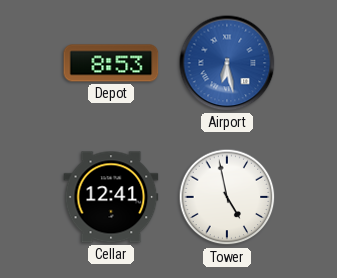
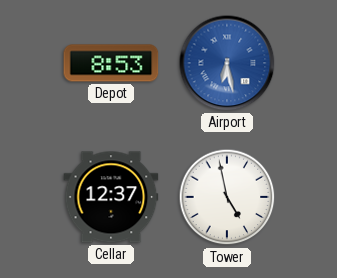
Cellar: 12:41 -> 12:37 (111, 197)
